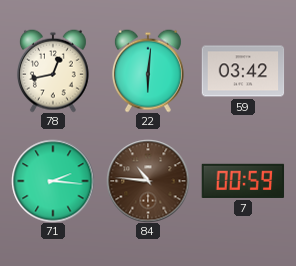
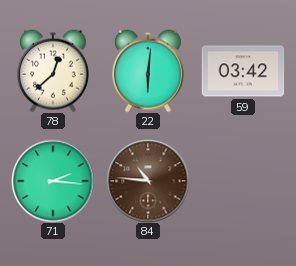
78: 12:43 -> 12:38 (53, 71)
7: 00:59 -> none (243, 181)
